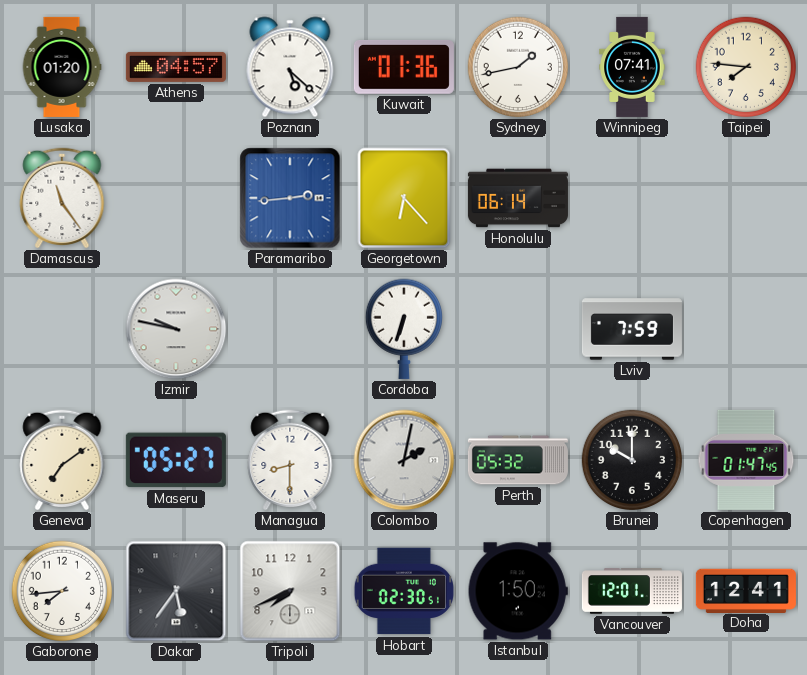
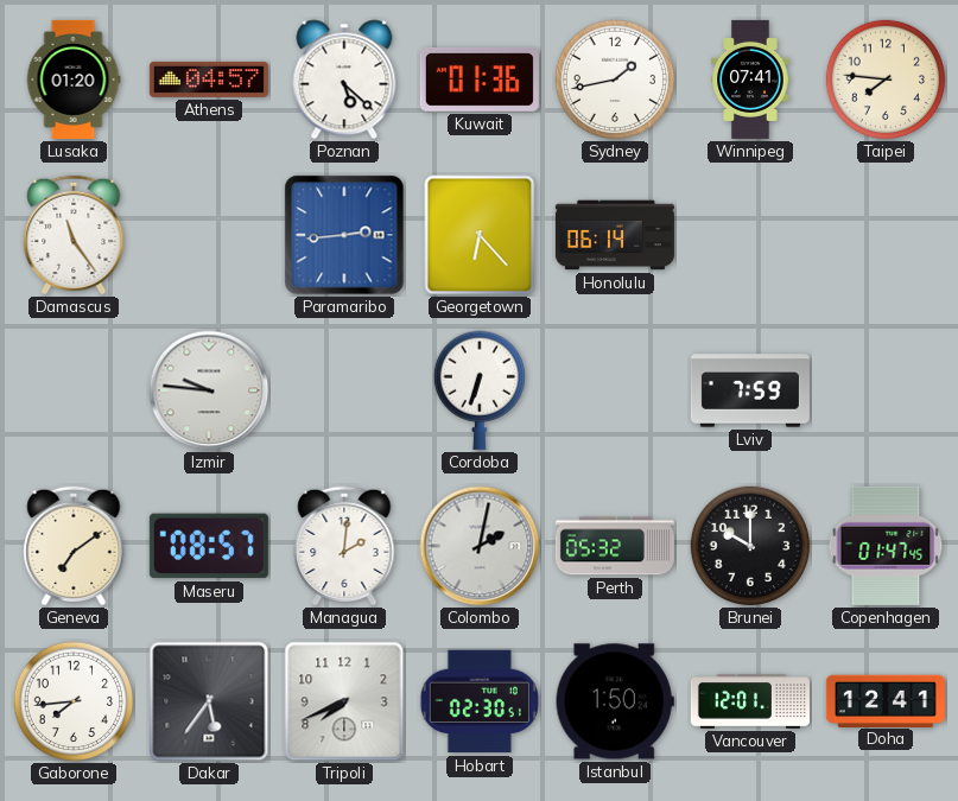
Izmir: 9:47 -> 9:46 (209, 390)
Maseru: 05:27 -> 08:57 (209, 546)
Managua: 8:30 -> 2:01 (344, 546)
